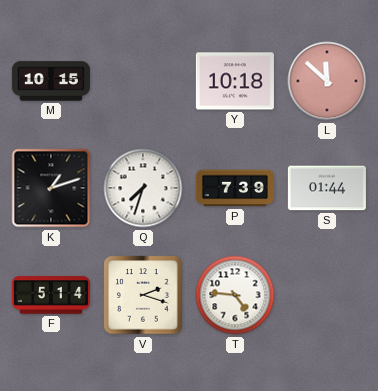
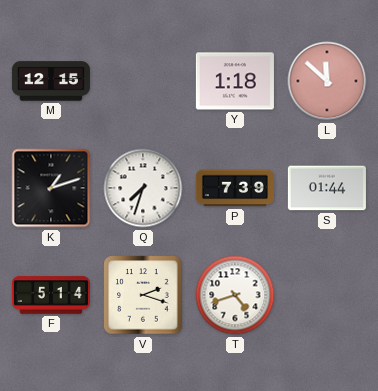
M: 10:15 -> 12:15 (51, 81)
Y: 10:18 -> 1:18 (235, 81)
T: 4:46 -> 4:42 (235, 295)
